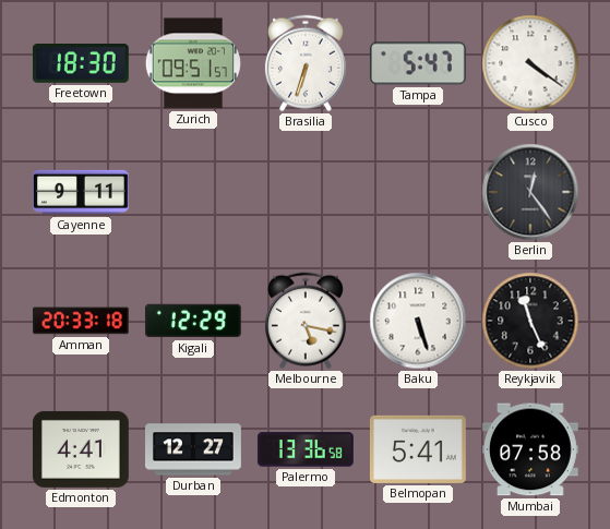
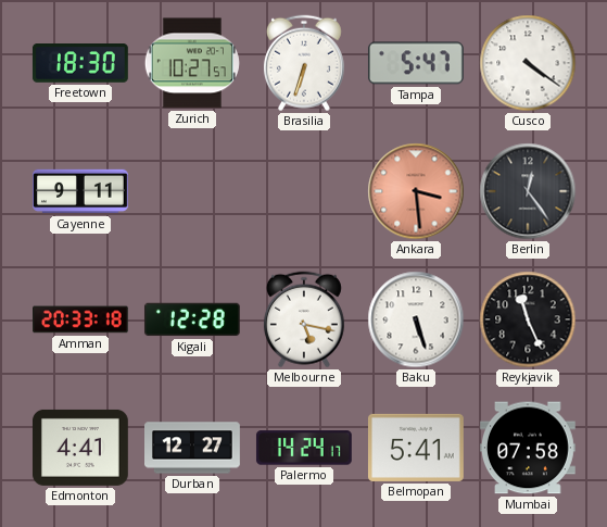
Zurich: 09:51 -> 10:27 (192, 63)
Ankara: none -> 3:29 (416, 191)
Kigali: 12:29 -> 12:28 (192, 319)
Palermo: 13:36 -> 14:24 (304, 448)
